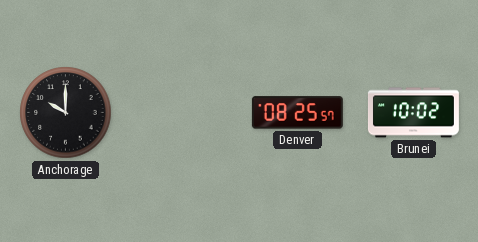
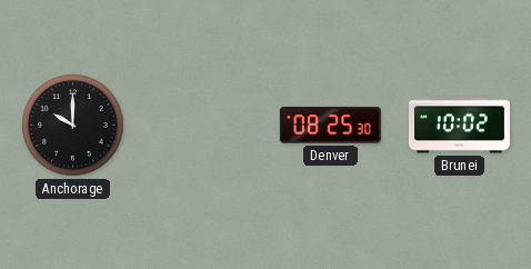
Denver: 08:25:57 -> 08:25:30 (330, 126)
